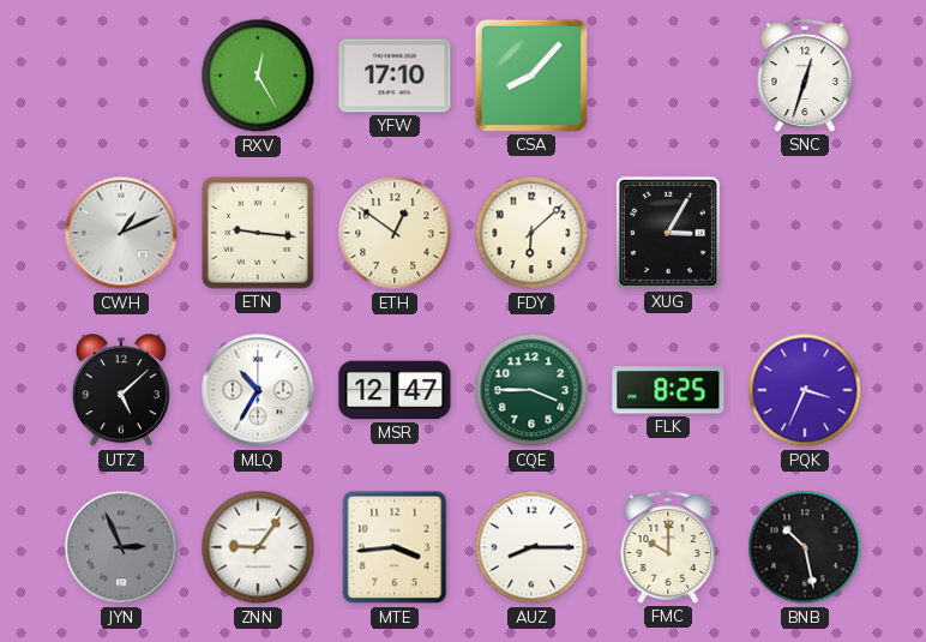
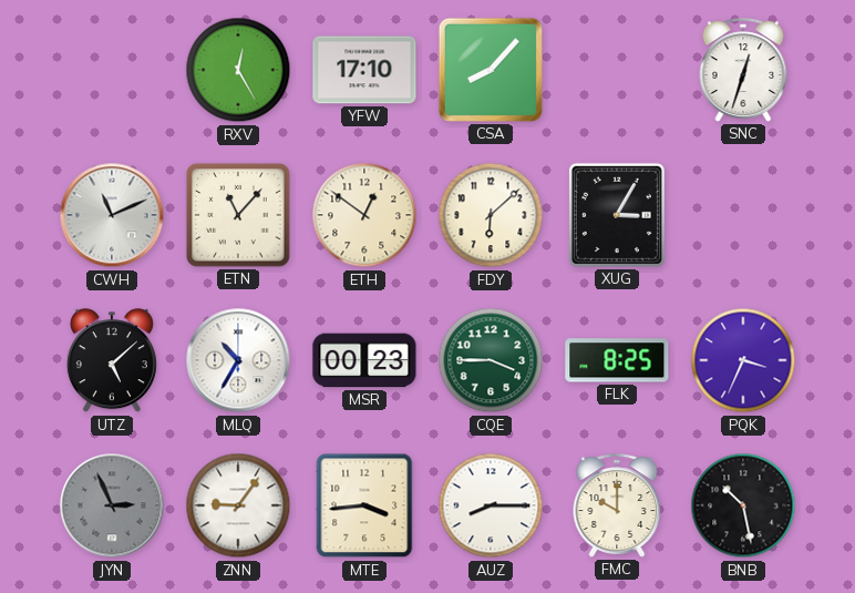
CWH: 1:11 -> 11:11 (112, 215)
ETN: 9:16 -> 11:07 (238, 215)
MSR: 12:47 -> 00:23 (364, 360)
